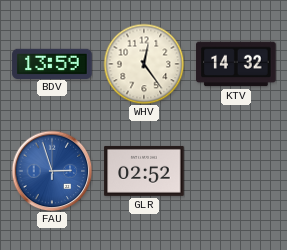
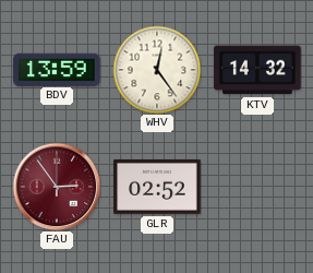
FAU: 2:57 -> 2:54 (57, 187)
FAU dial: blue -> burgundy (57, 187)
